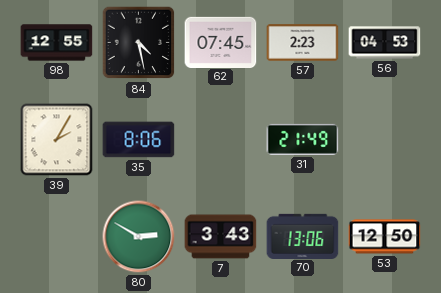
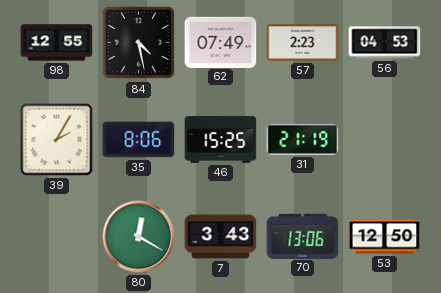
62: 07:45 -> 07:49 (221, 42)
46: none -> 15:25 (221, 140)
31: 21:49 -> 21:19 (303, 139)
80: 2:50 -> 12:20 (139, 237)
